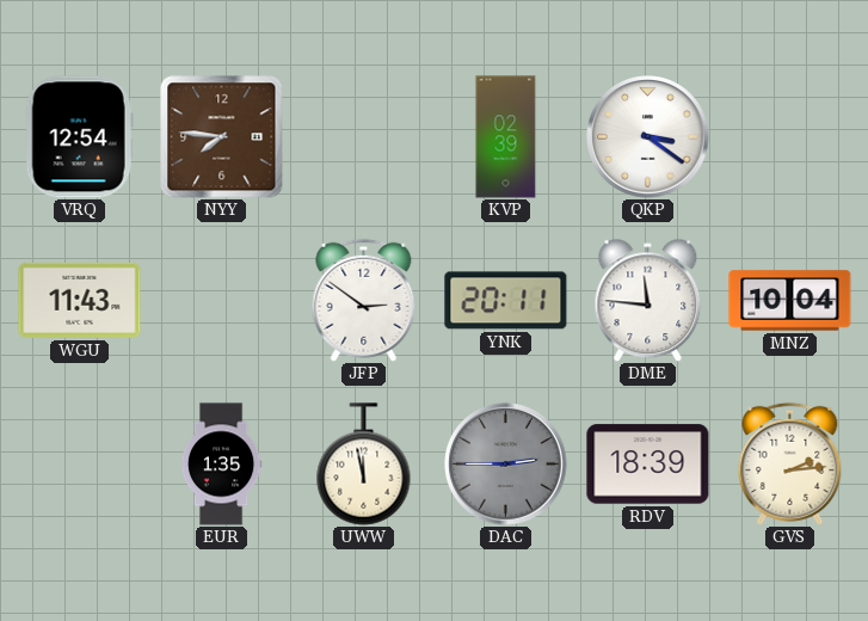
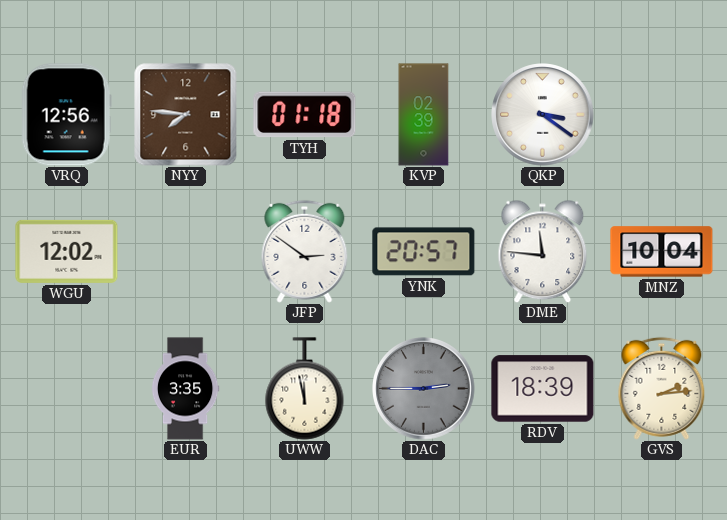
VRQ: 12:54 -> 12:56 (66, 115)
TYH: none -> 01:18 (305, 115)
WGU: 11:43 -> 12:02 (67, 251)
YNK: 20:11 -> 20:57 (424, 252)
EUR: 1:35 -> 3:35 (185, 389)
